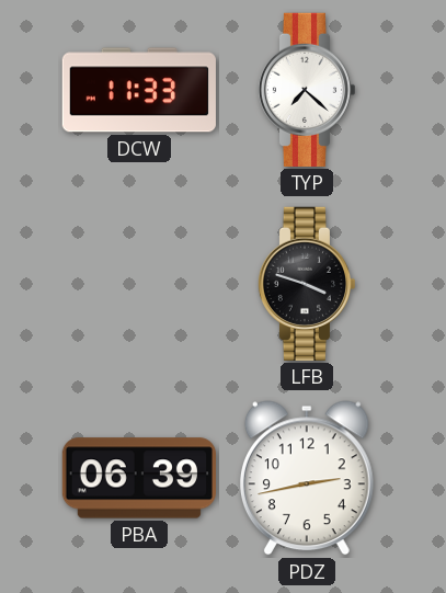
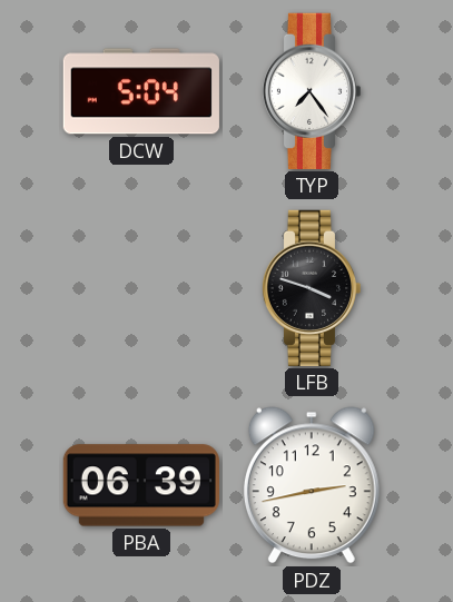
DCW: 11:33 -> 5:04 (141, 91)
TYP: 7:22 -> 7:24 (311, 91)
